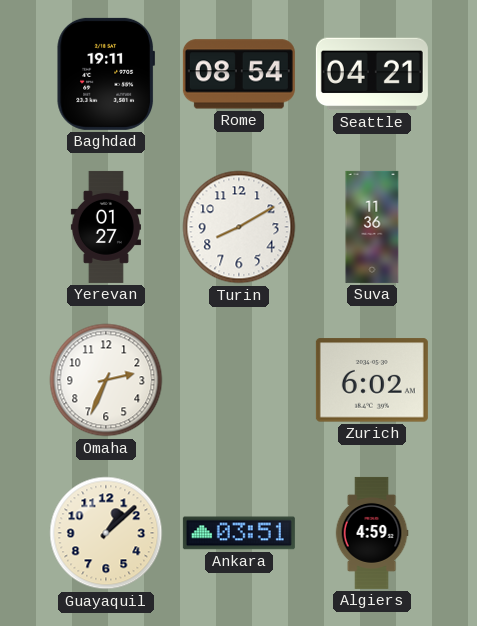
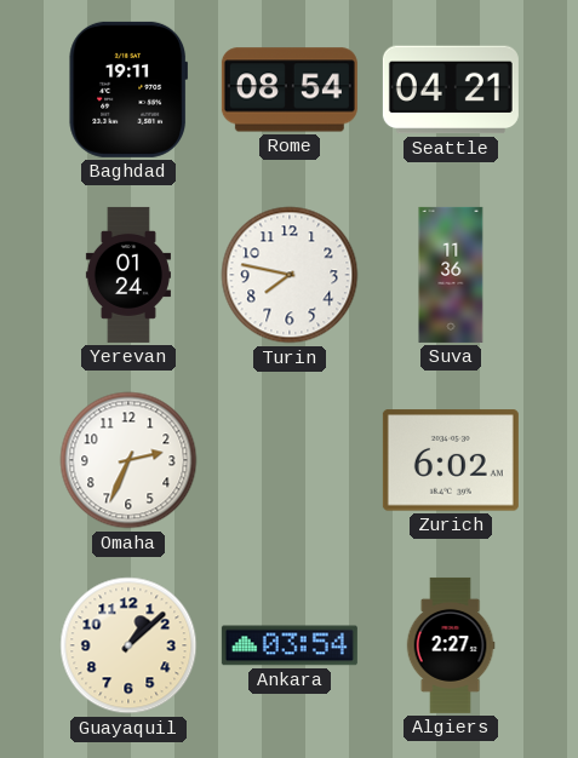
Yerevan: 01:27 -> 01:24 (128, 275)
Turin: 8:10 -> 7:47 (290, 275)
Ankara: 03:51 -> 03:54 (290, 645)
Algiers: 4:59 -> 2:27 (451, 645)
